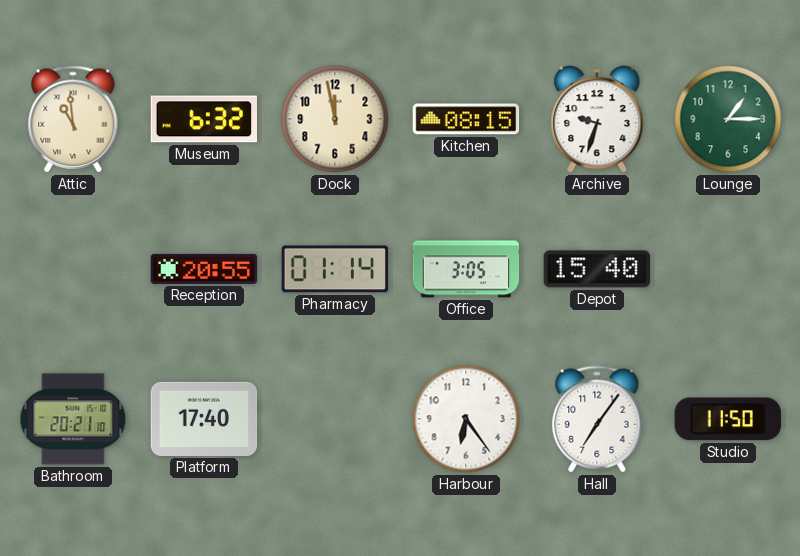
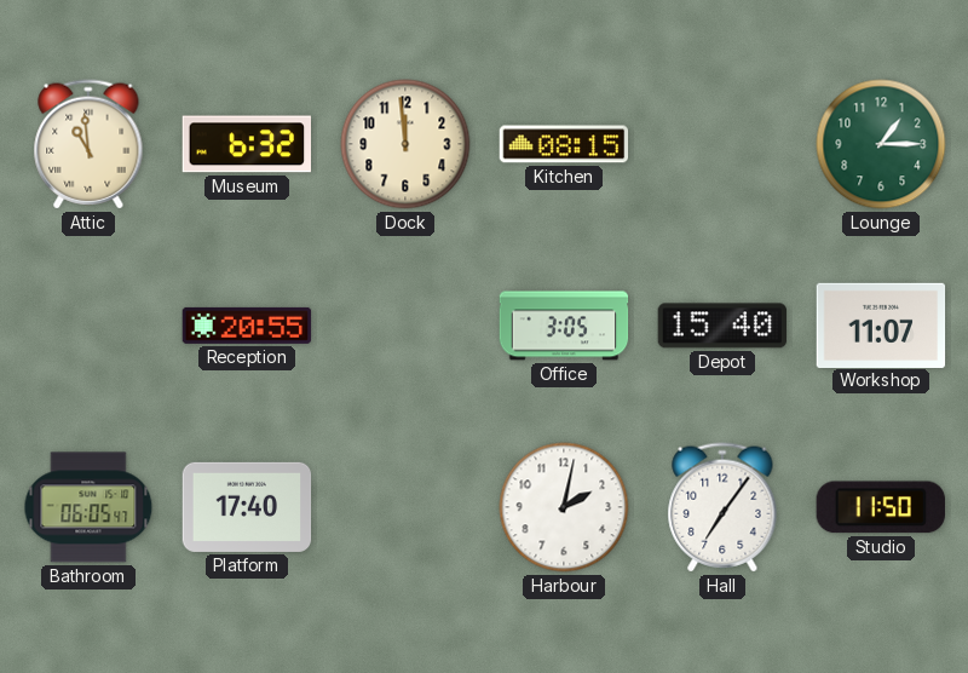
Dock: 11:58 -> 11:59 (405, 144)
Archive: 9:33 -> none (597, 119)
Pharmacy: 01:14 -> none (335, 269)
Workshop: none -> 11:07 (881, 324)
Bathroom: 20:21 -> 06:05 (88, 507)
Harbour: 6:24 -> 2:02 (564, 507)
